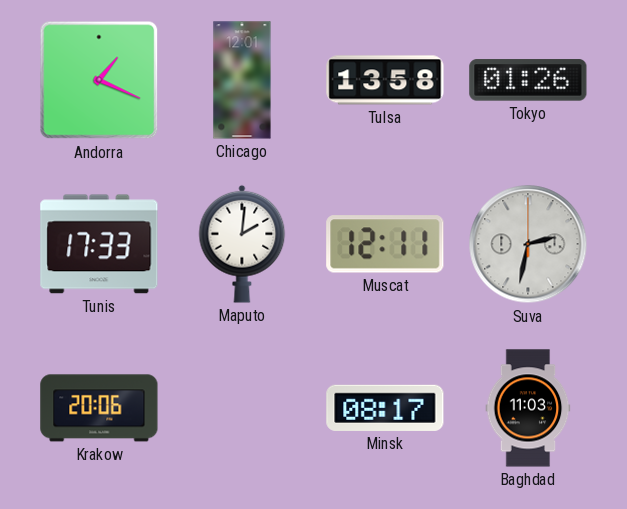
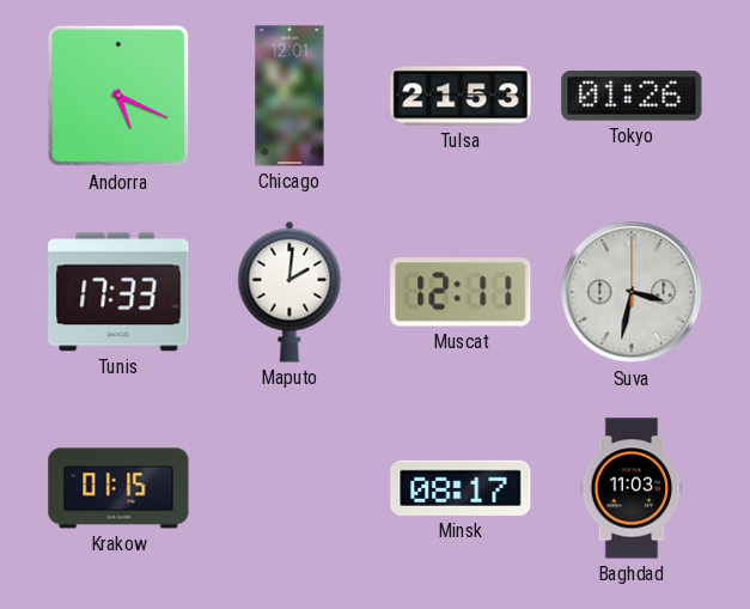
Andorra: 1:19 -> 5:19 (118, 96)
Tulsa: 13:58 -> 21:53 (461, 96)
Suva: 2:32 -> 3:32 (632, 292)
Krakow: 20:06 -> 01:15 (118, 488)
